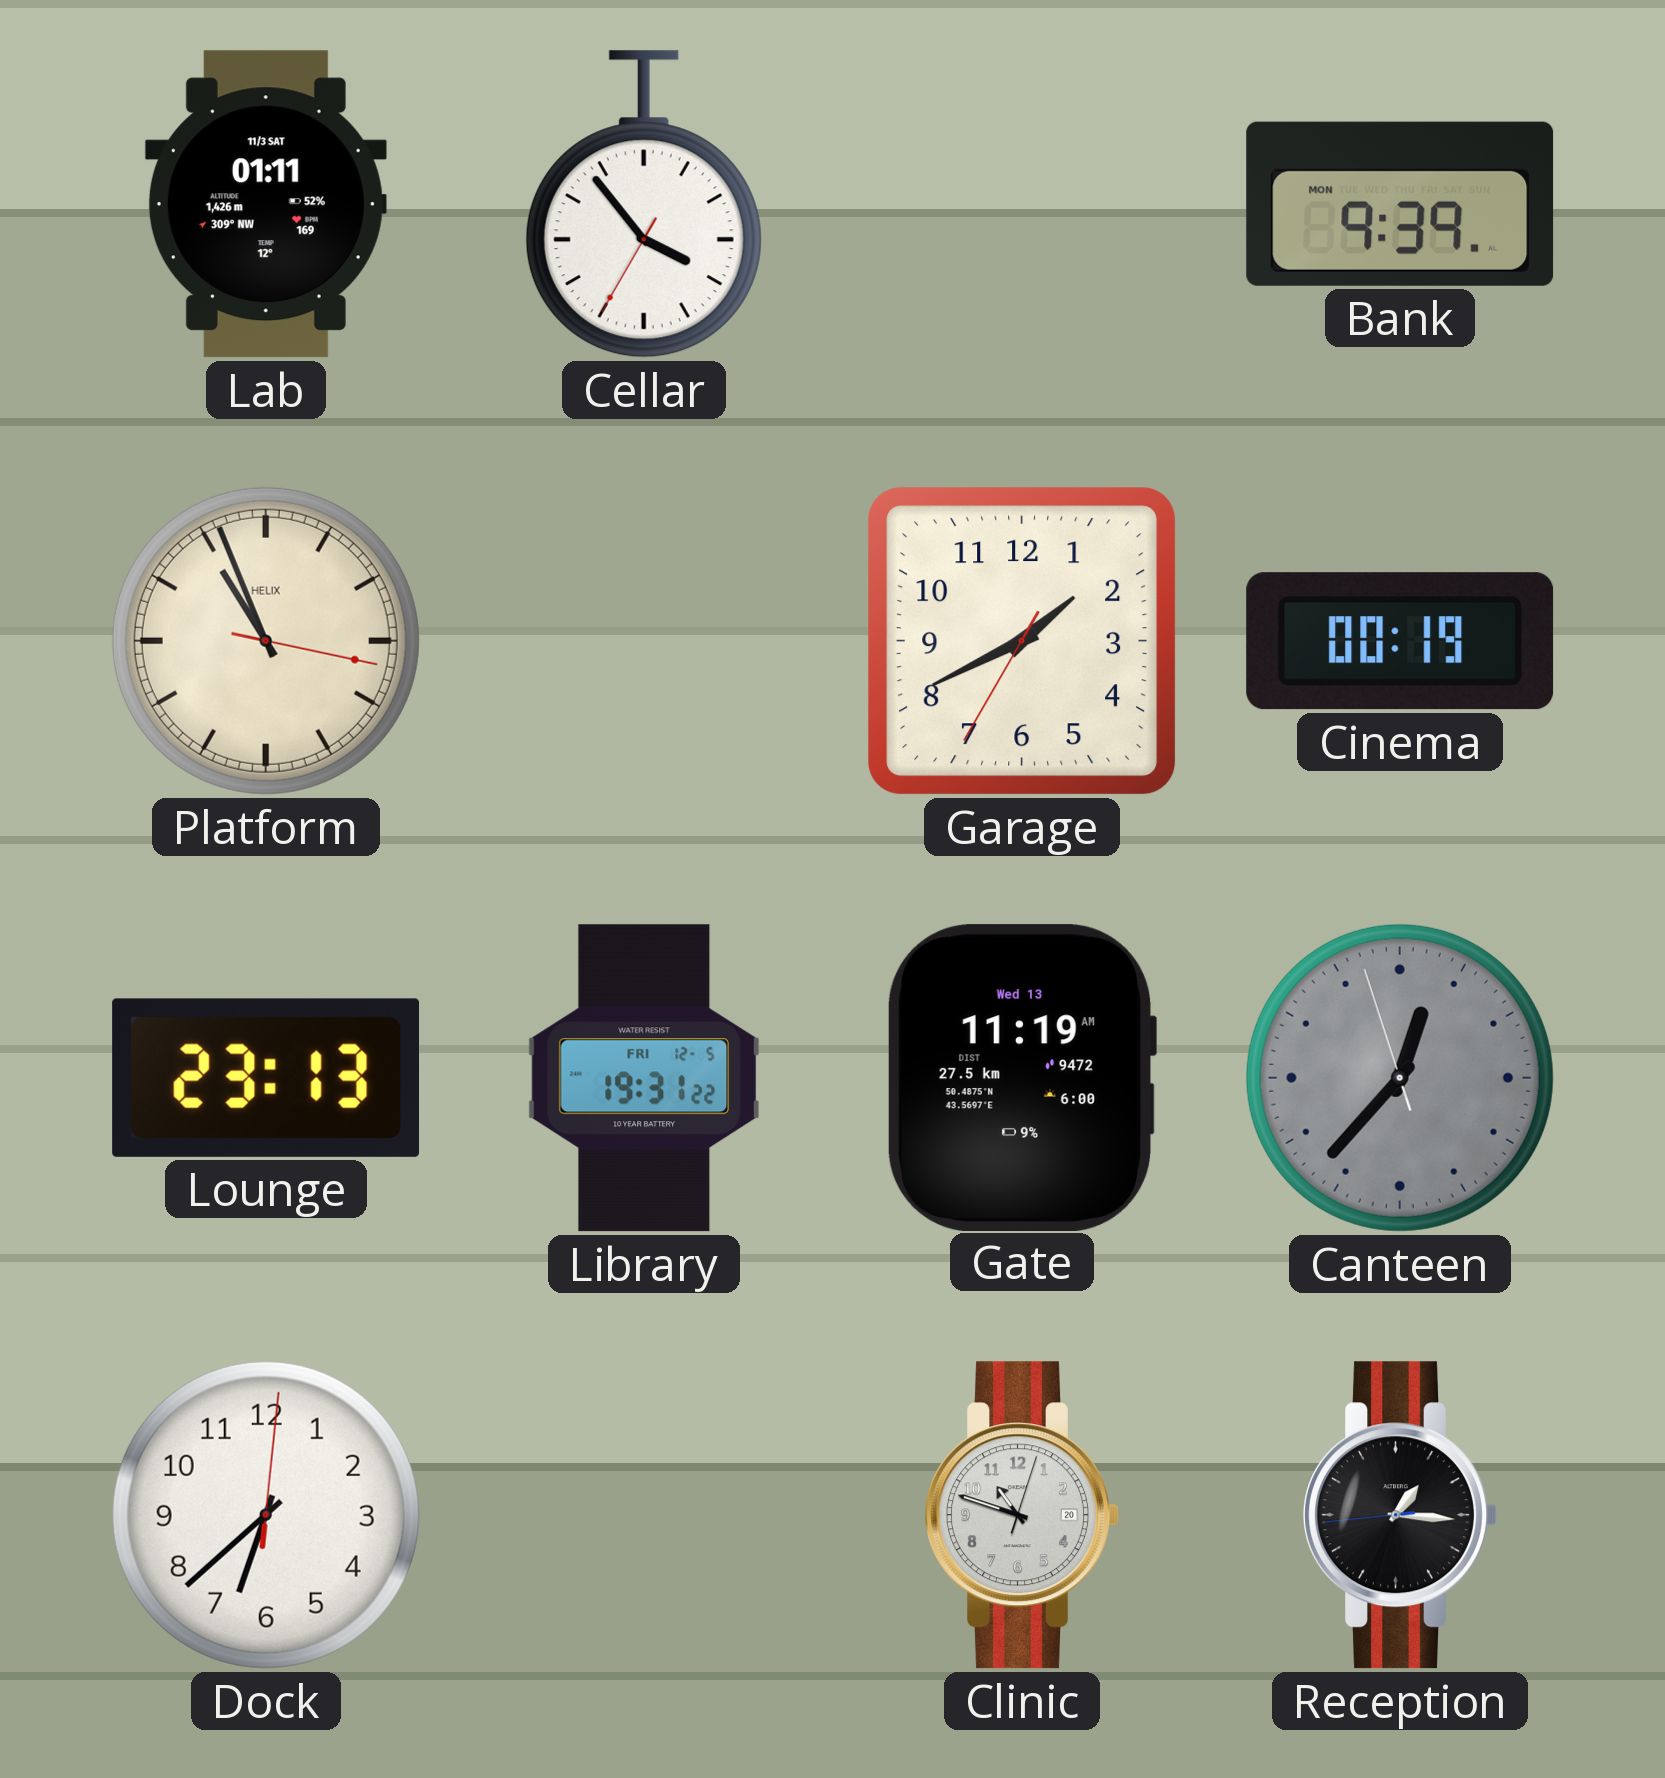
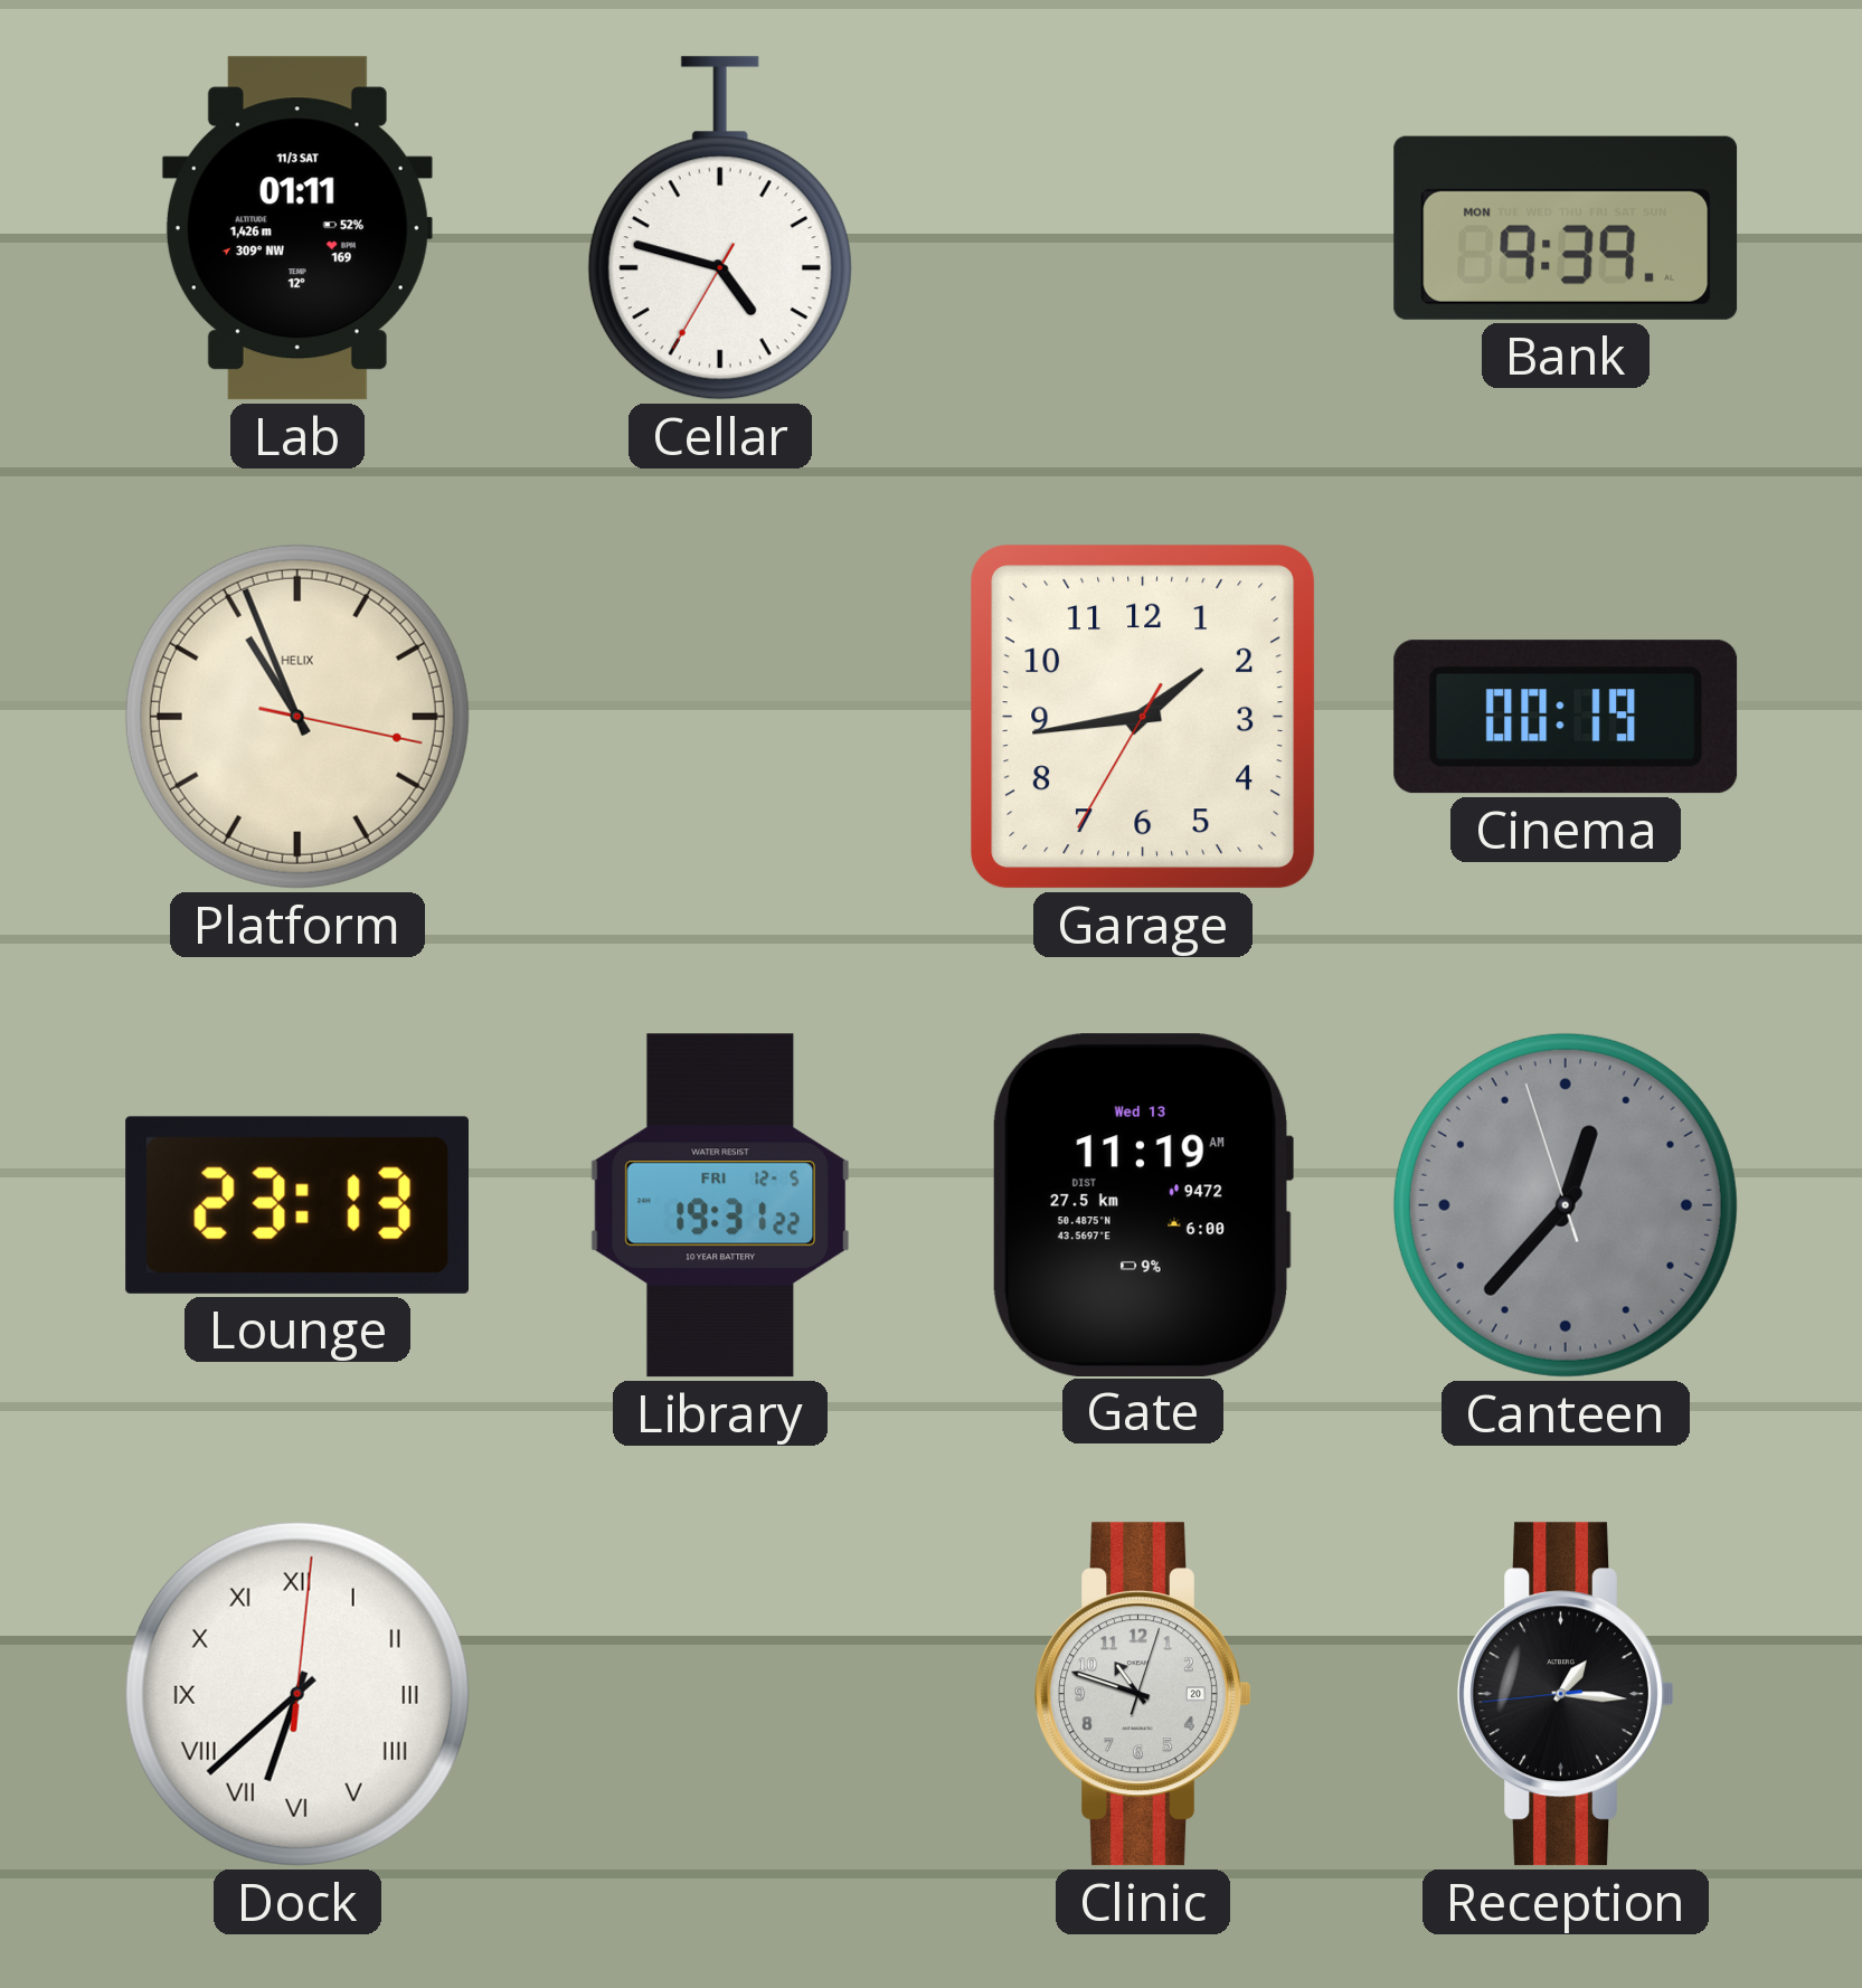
Cellar: 3:53 -> 4:47 (720, 228)
Garage: 1:40 -> 1:43 (1143, 717)
Dock numerals: Arabic -> Roman (297, 1694)
